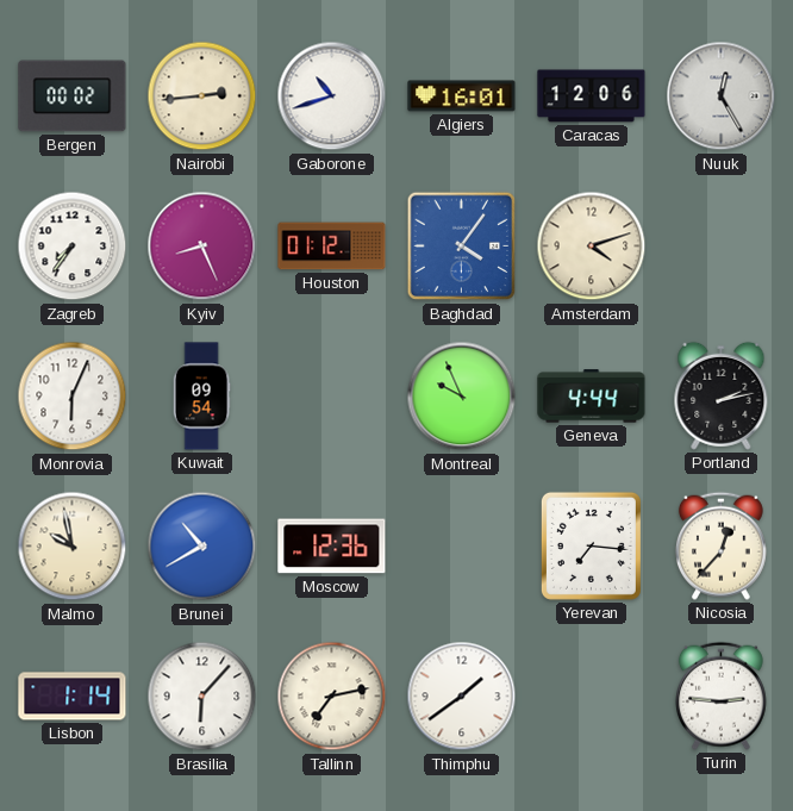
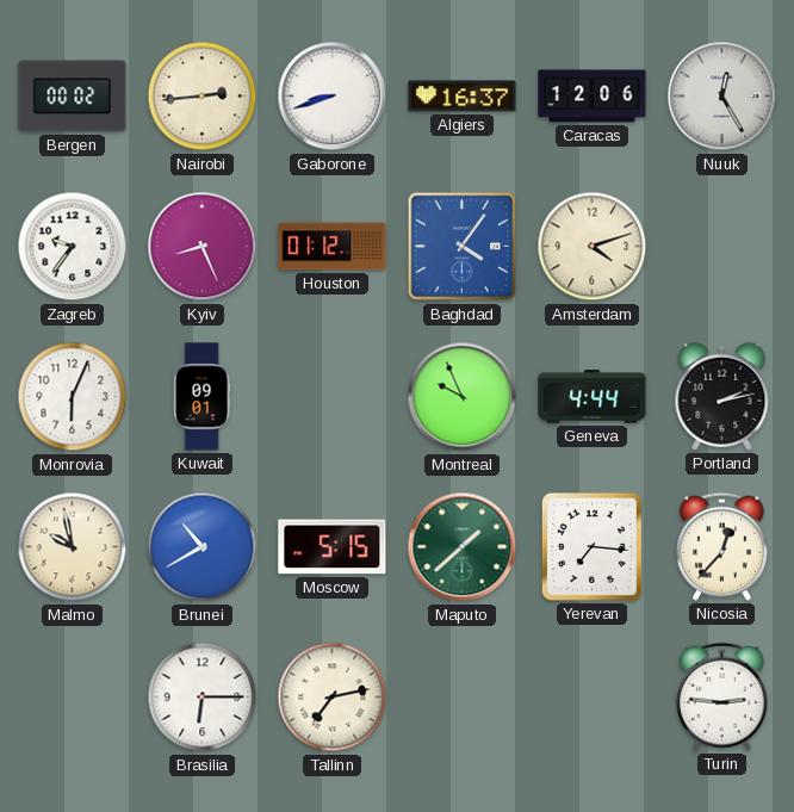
Gaborone: 10:42 -> 8:42 (333, 97)
Algiers: 16:01 -> 16:37 (463, 97)
Zagreb: 7:36 -> 9:36 (73, 247)
Kuwait: 09:54 -> 09:01 (201, 397)
Moscow: 12:36 -> 5:15 (333, 547)
Maputo: none -> 1:38 (463, 547)
Lisbon: 1:14 -> none (73, 697)
Brasilia: 6:07 -> 6:15 (203, 698)
Thimphu: 1:39 -> none (462, 697)
